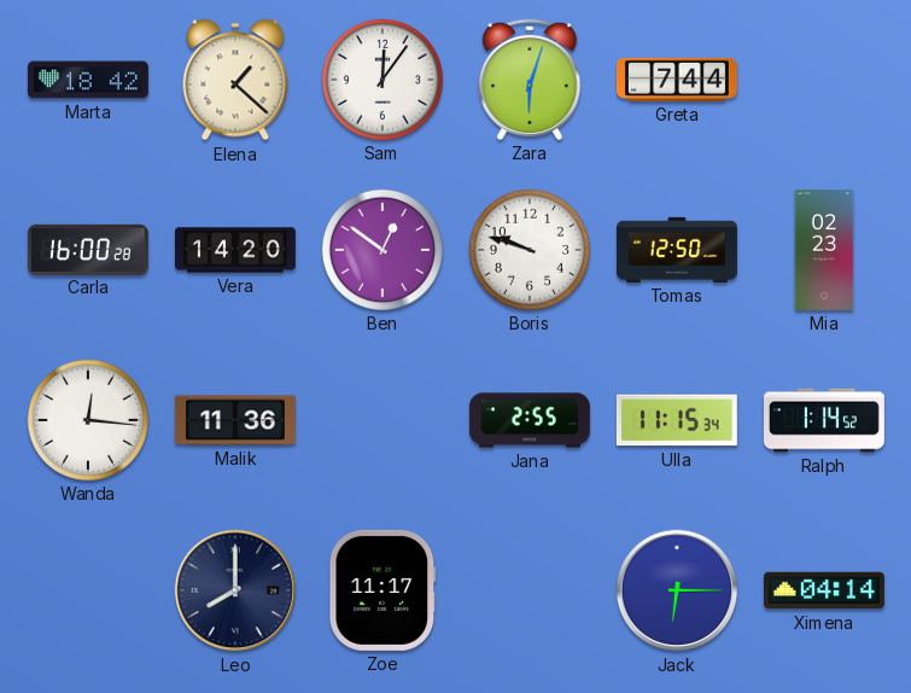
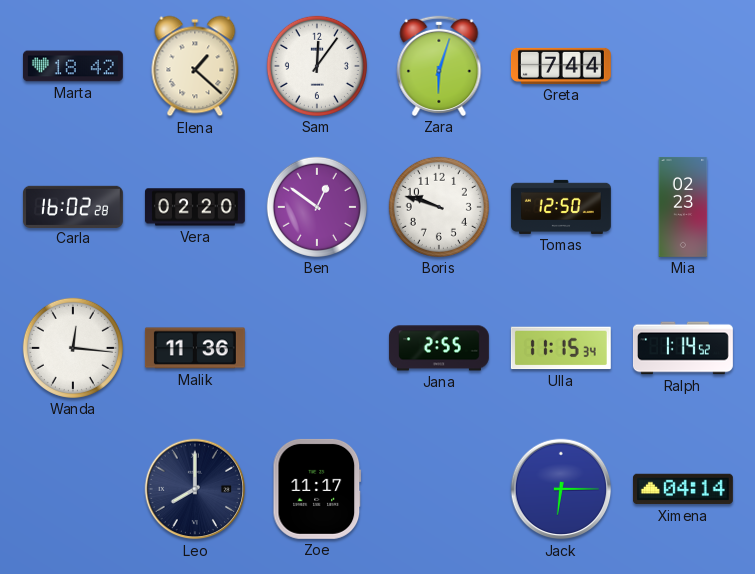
Carla: 16:00 -> 16:02 (73, 206)
Vera: 14:20 -> 02:20 (195, 207)
